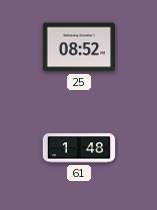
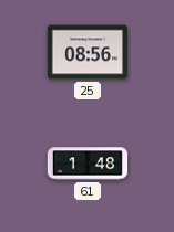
25: 08:52 -> 08:56 (86, 52)
